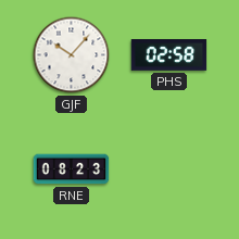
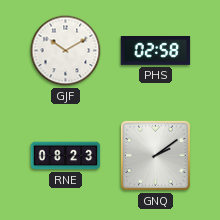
GJF: 10:07 -> 10:10 (66, 51)
GNQ: none -> 2:09 (155, 155)
